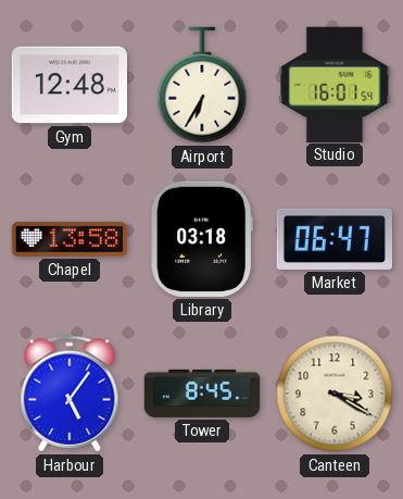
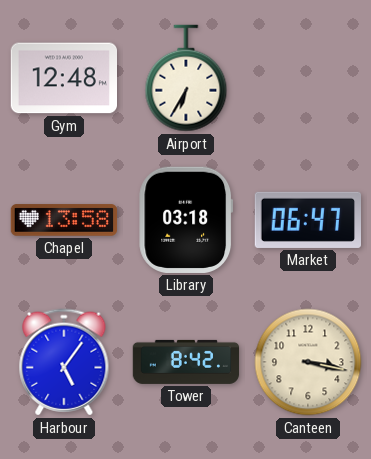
Studio: 16:01 -> none (335, 84)
Tower: 8:45 -> 8:42 (186, 362)
Canteen: 3:20 -> 3:17 (308, 362)
